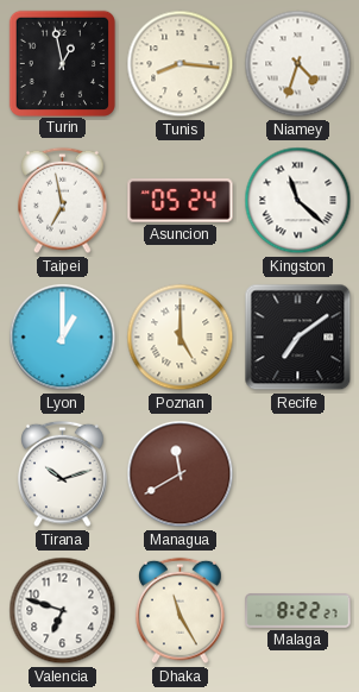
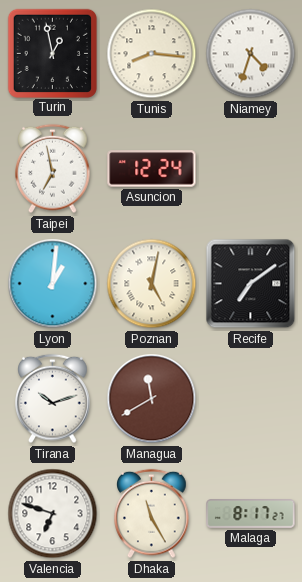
Asuncion: 05:24 -> 12:24 (152, 169)
Kingston: 11:22 -> none (298, 201)
Lyon: 1:00 -> 1:01 (53, 284)
Poznan: 5:00 -> 5:02 (152, 284)
Malaga: 8:22 -> 8:17 (251, 514)
